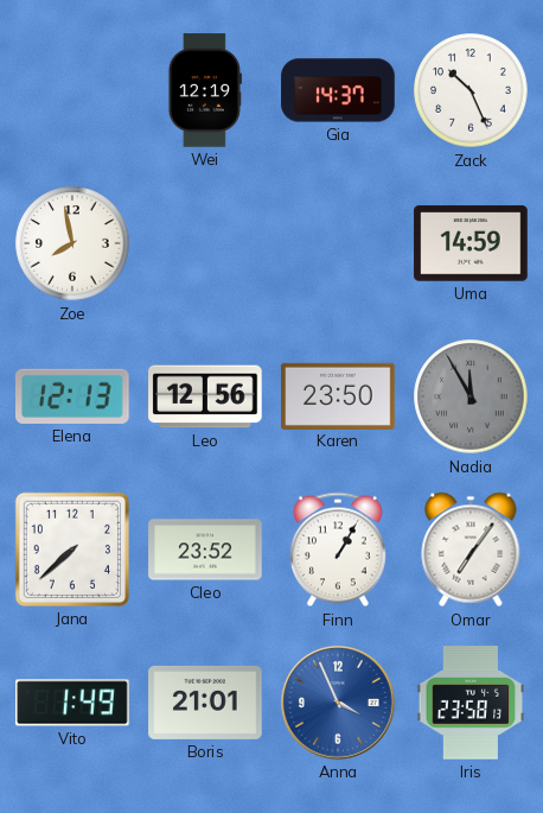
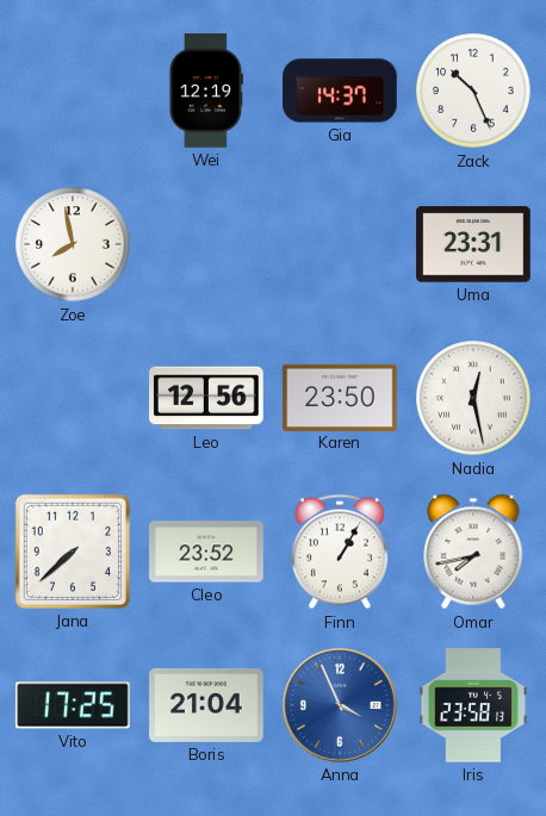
Uma: 14:59 -> 23:31 (473, 244)
Elena: 12:13 -> none (74, 396)
Nadia: 11:55 -> 12:28 (473, 398)
Nadia dial: grey -> white (473, 398)
Omar: 7:06 -> 7:43 (473, 552)
Vito: 1:49 -> 17:25 (73, 705)
Boris: 21:01 -> 21:04 (206, 705)
